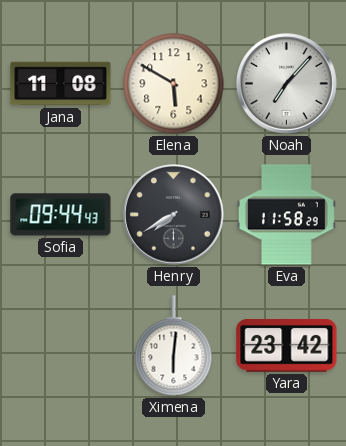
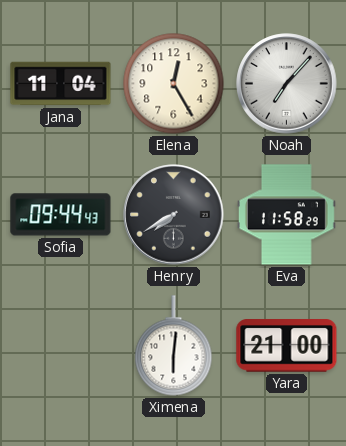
Jana: 11:08 -> 11:04 (61, 84)
Elena: 5:50 -> 12:25 (174, 84)
Yara: 23:42 -> 21:00 (287, 346)
